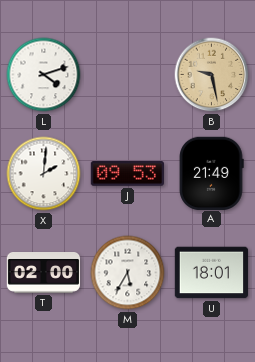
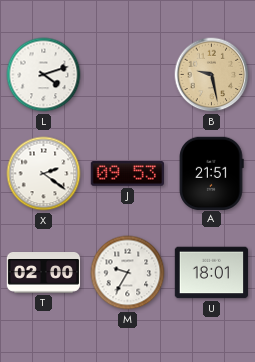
X: 2:01 -> 2:21 (44, 174)
A: 21:49 -> 21:51 (211, 173)
M: 5:35 -> 9:35 (128, 273)
